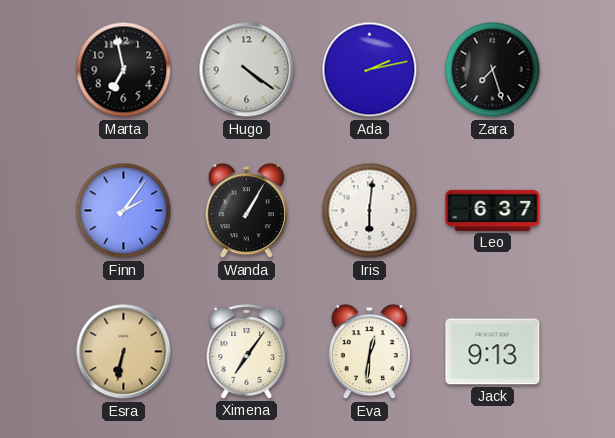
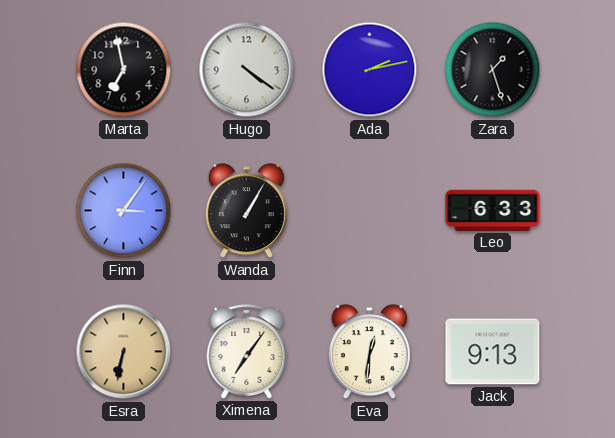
Zara: 7:27 -> 1:27 (493, 70)
Finn: 2:06 -> 3:06 (124, 211)
Iris: 6:01 -> none (370, 211)
Leo: 6:37 -> 6:33 (493, 210)
